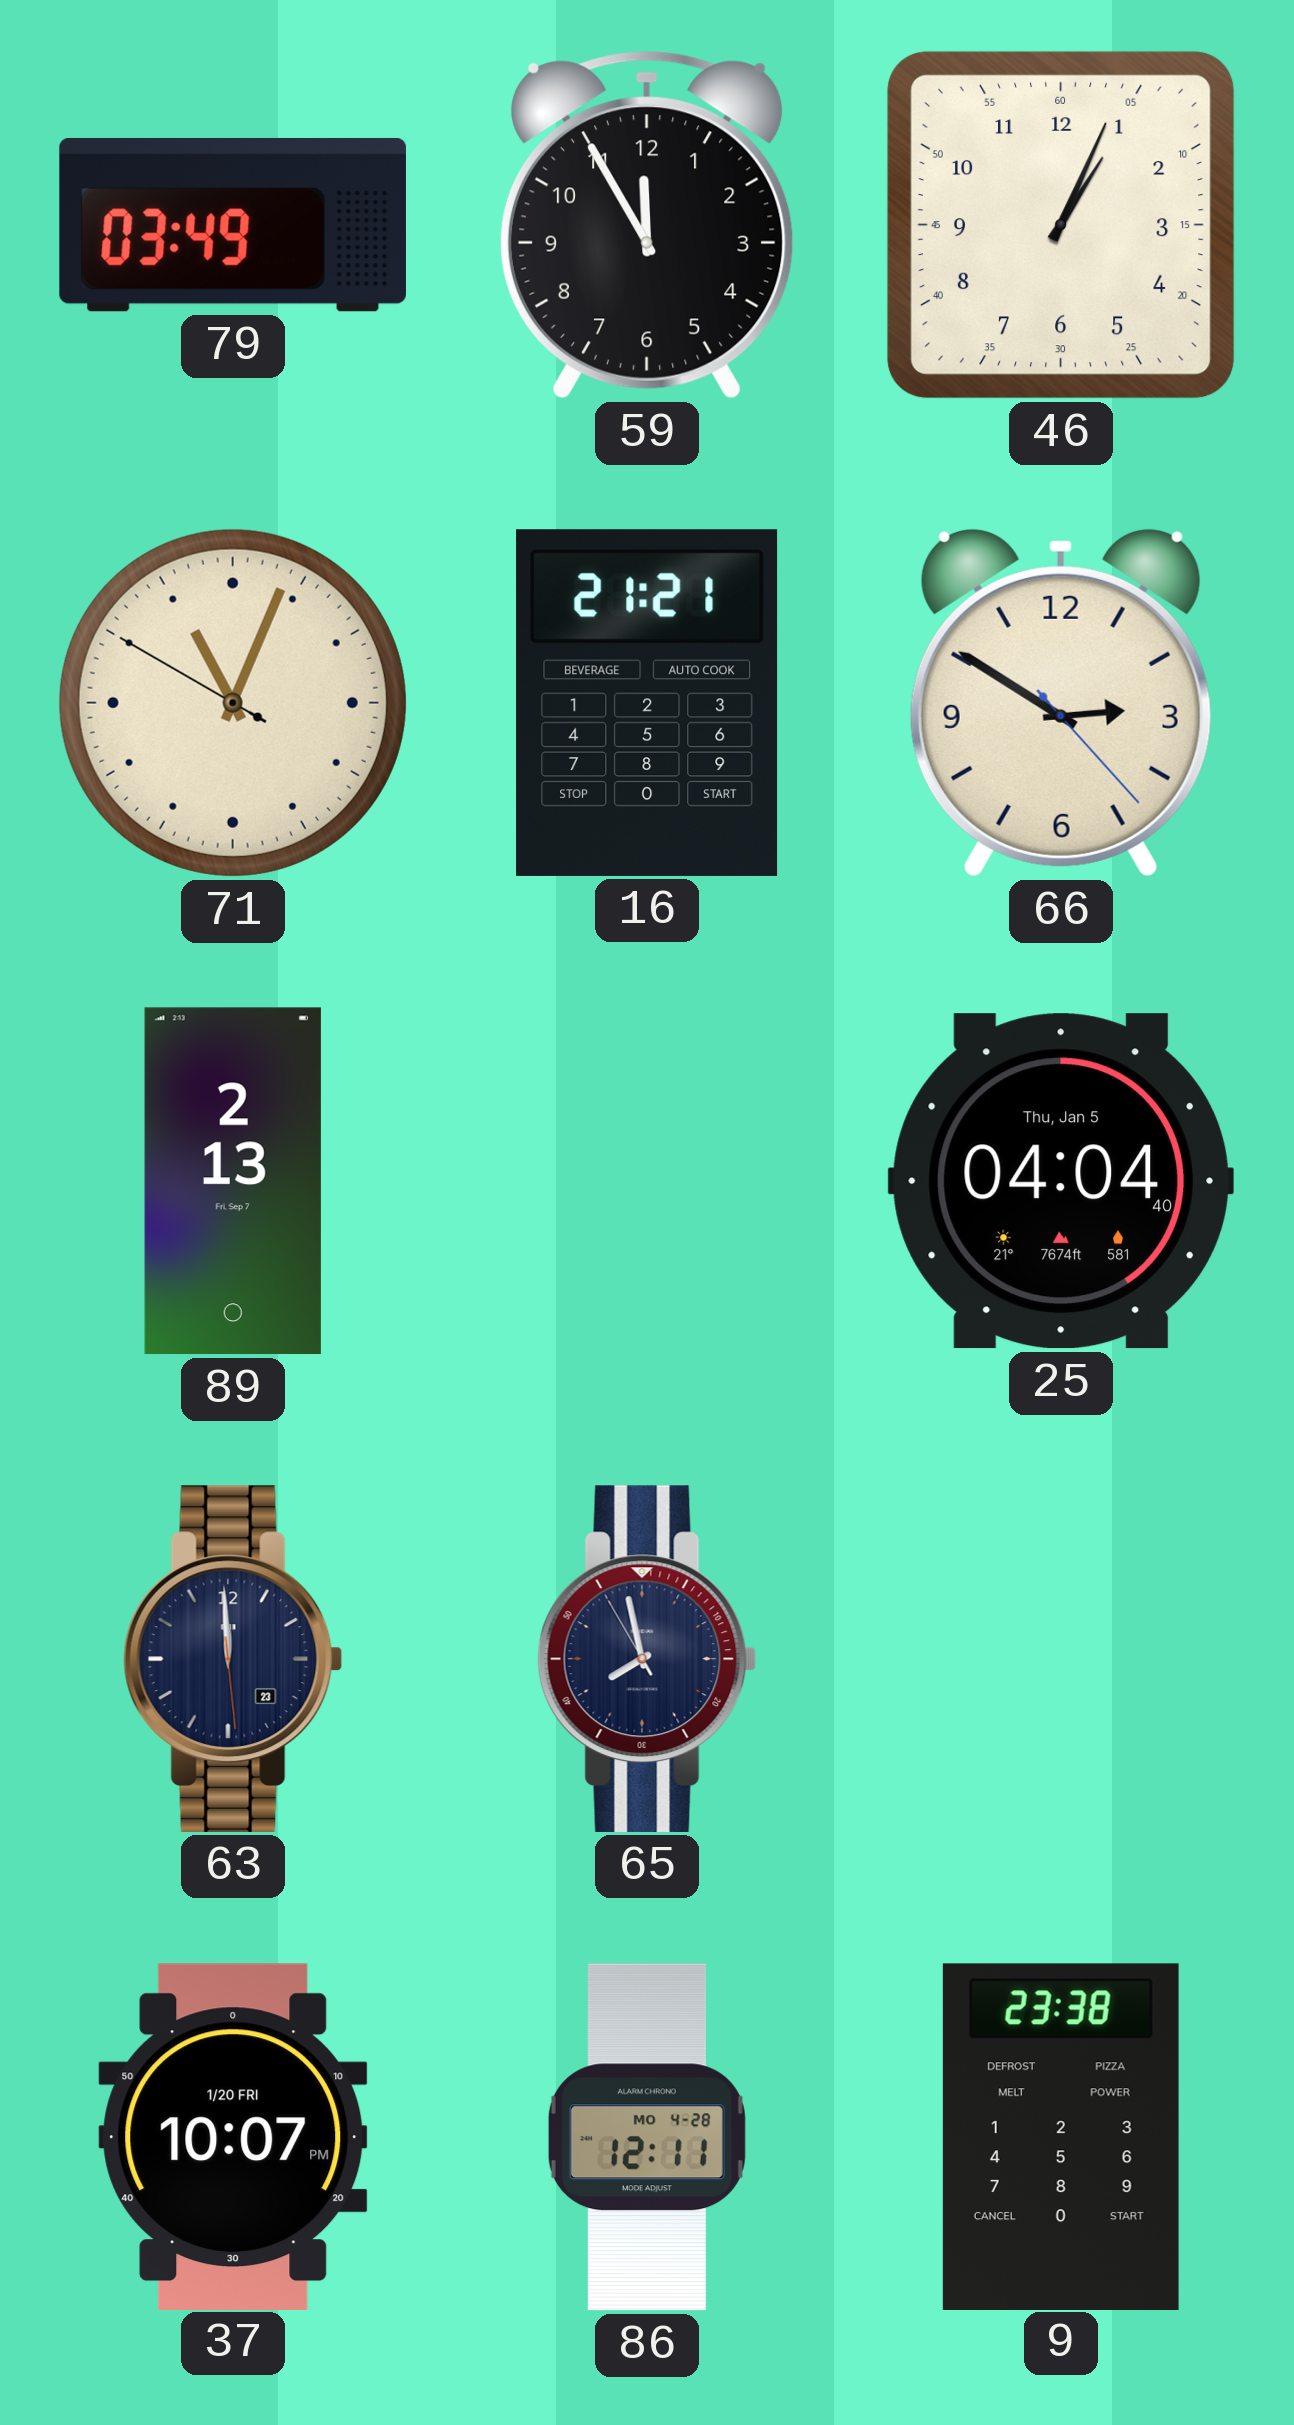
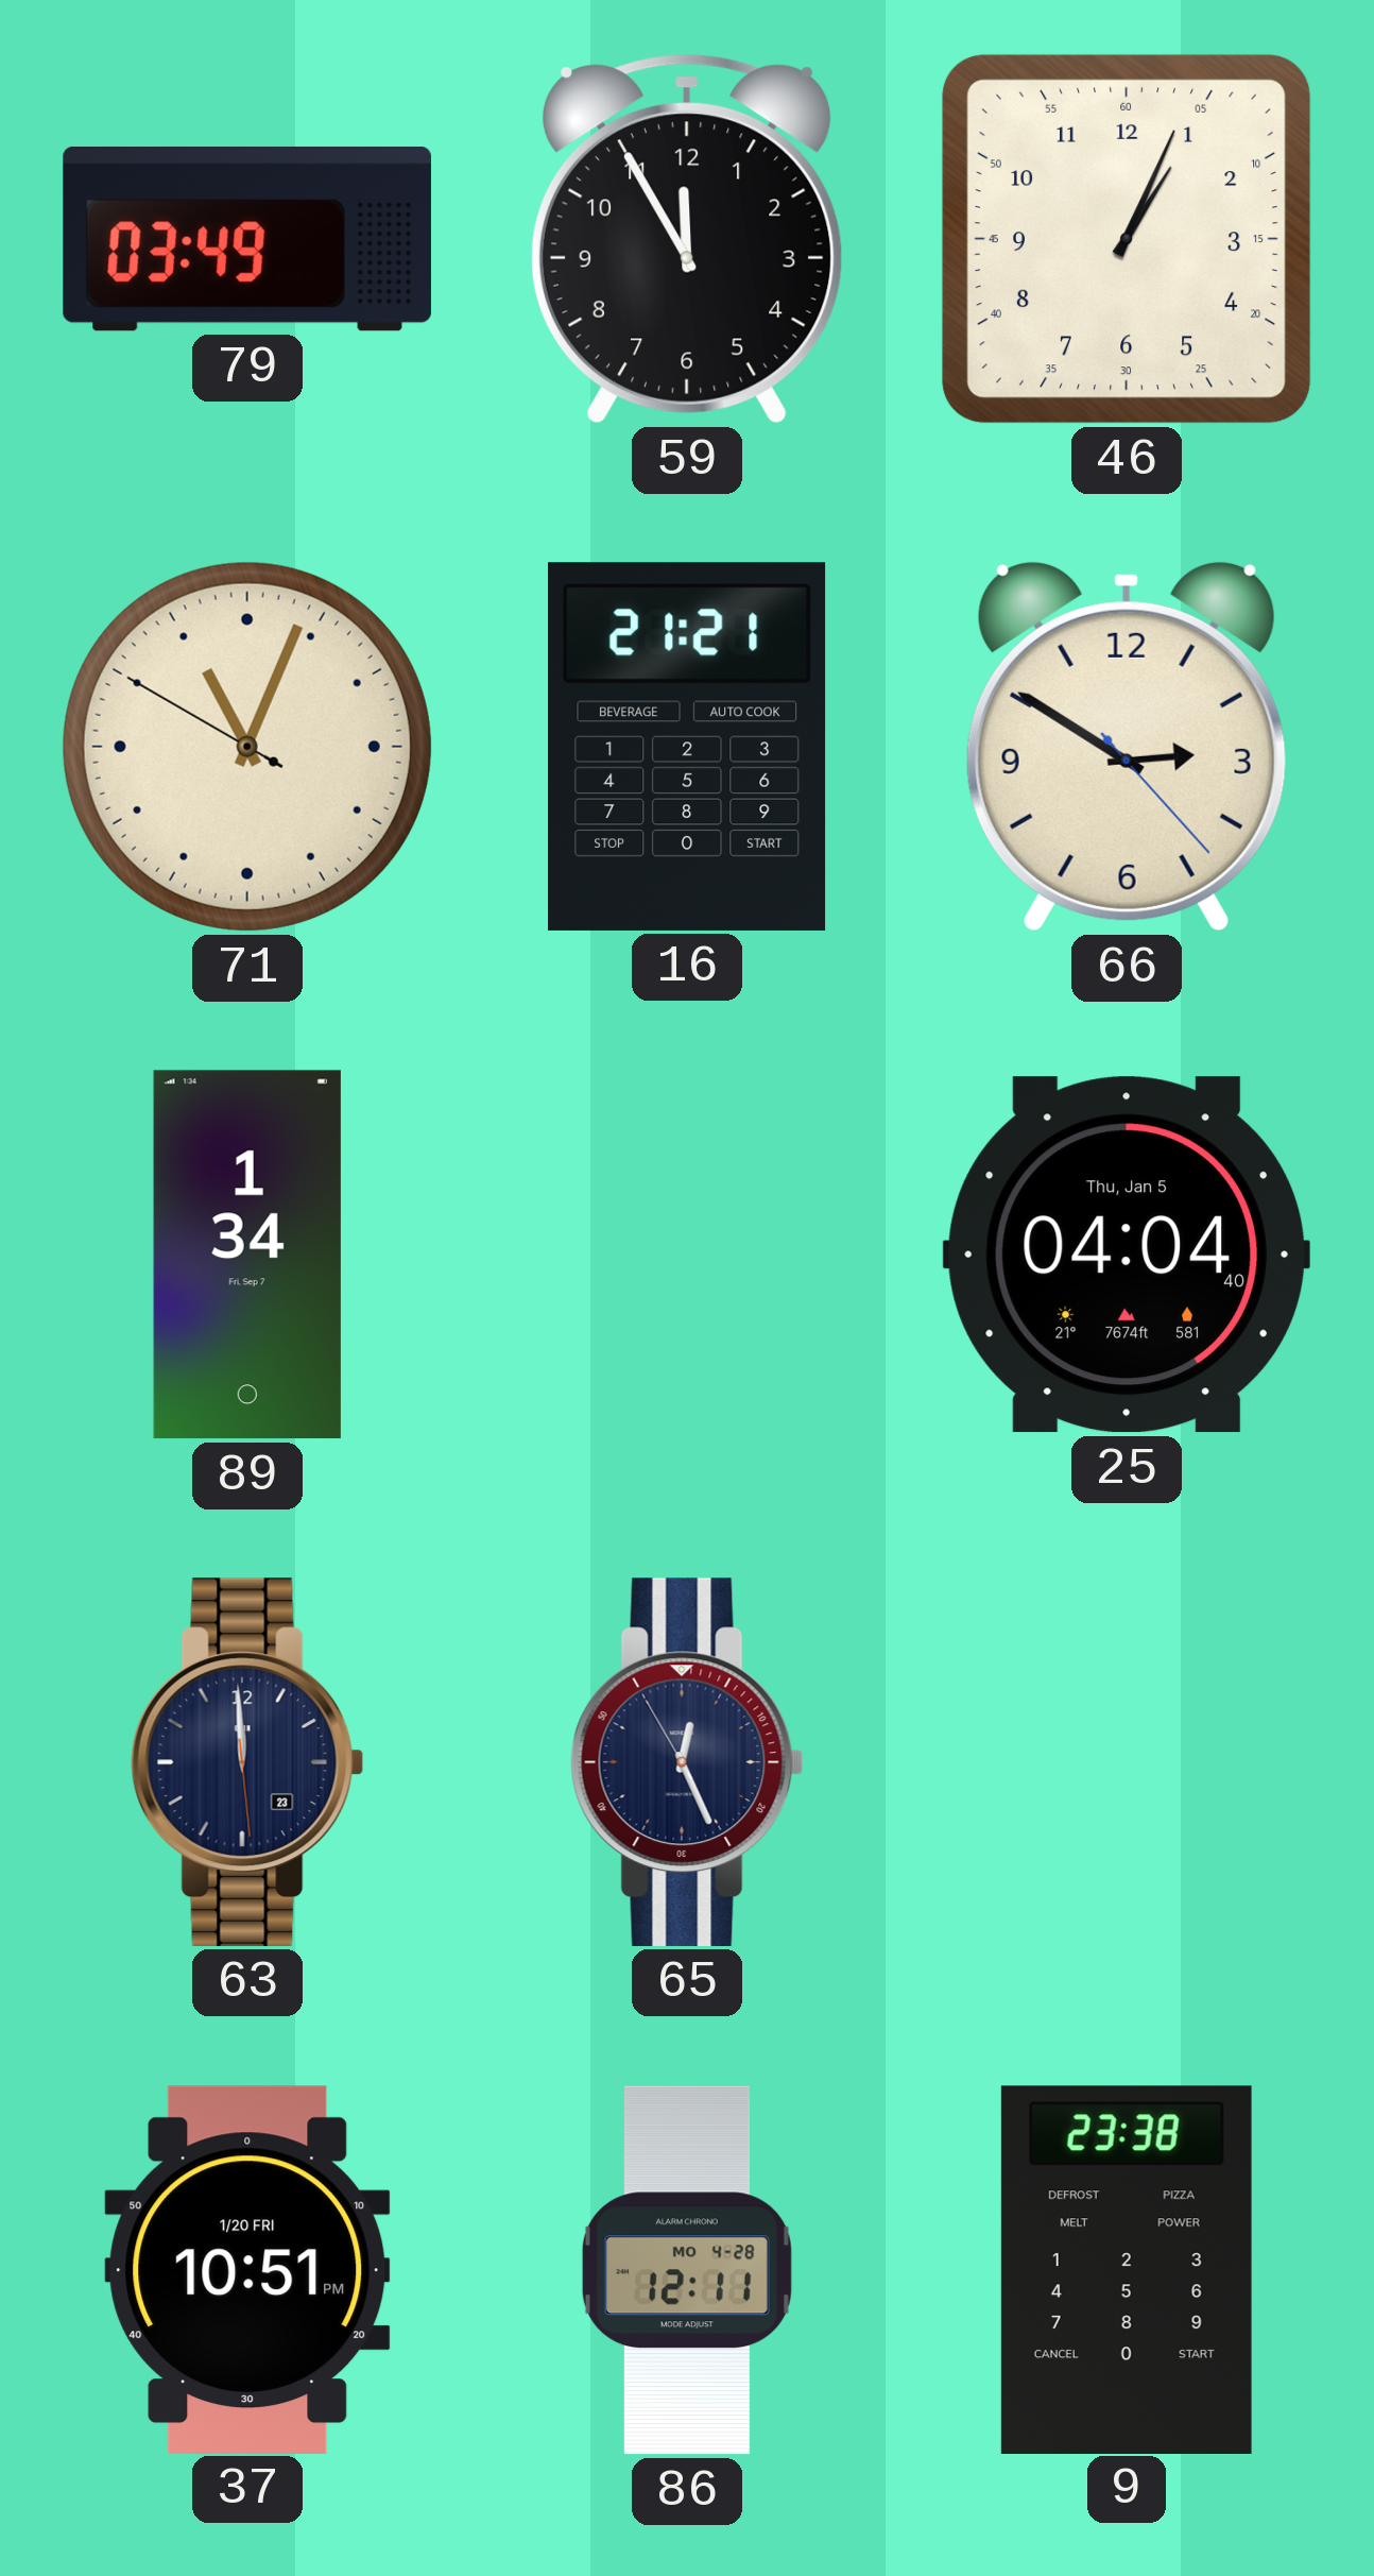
89: 2:13 -> 1:34 (247, 1255)
65: 7:57 -> 12:25 (687, 1762)
37: 10:07 -> 10:51 (247, 2269)
